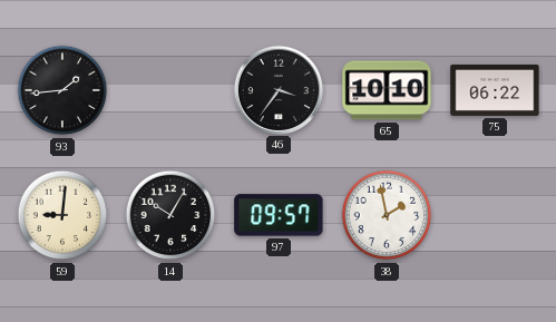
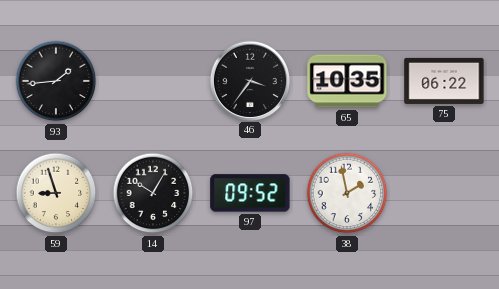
65: 10:10 -> 10:35 (347, 81)
59: 9:01 -> 8:57 (56, 193)
97: 09:57 -> 09:52 (250, 193)
